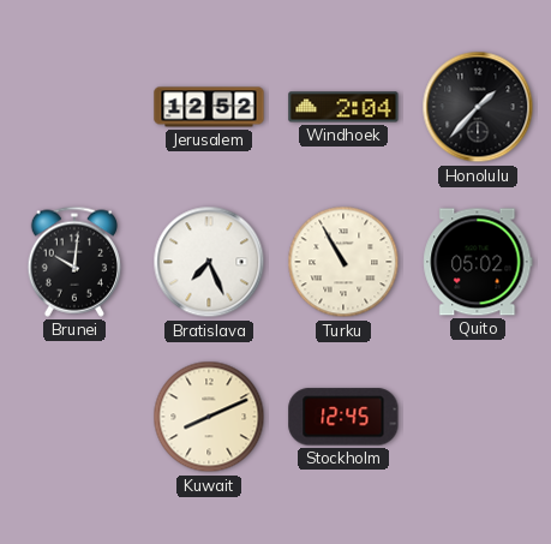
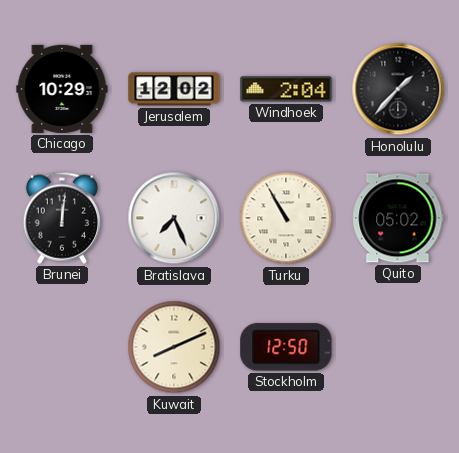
Chicago: none -> 10:29 (62, 89)
Jerusalem: 12:52 -> 12:02 (174, 89)
Brunei: 10:01 -> 12:01 (61, 218)
Stockholm: 12:45 -> 12:50 (286, 347)
